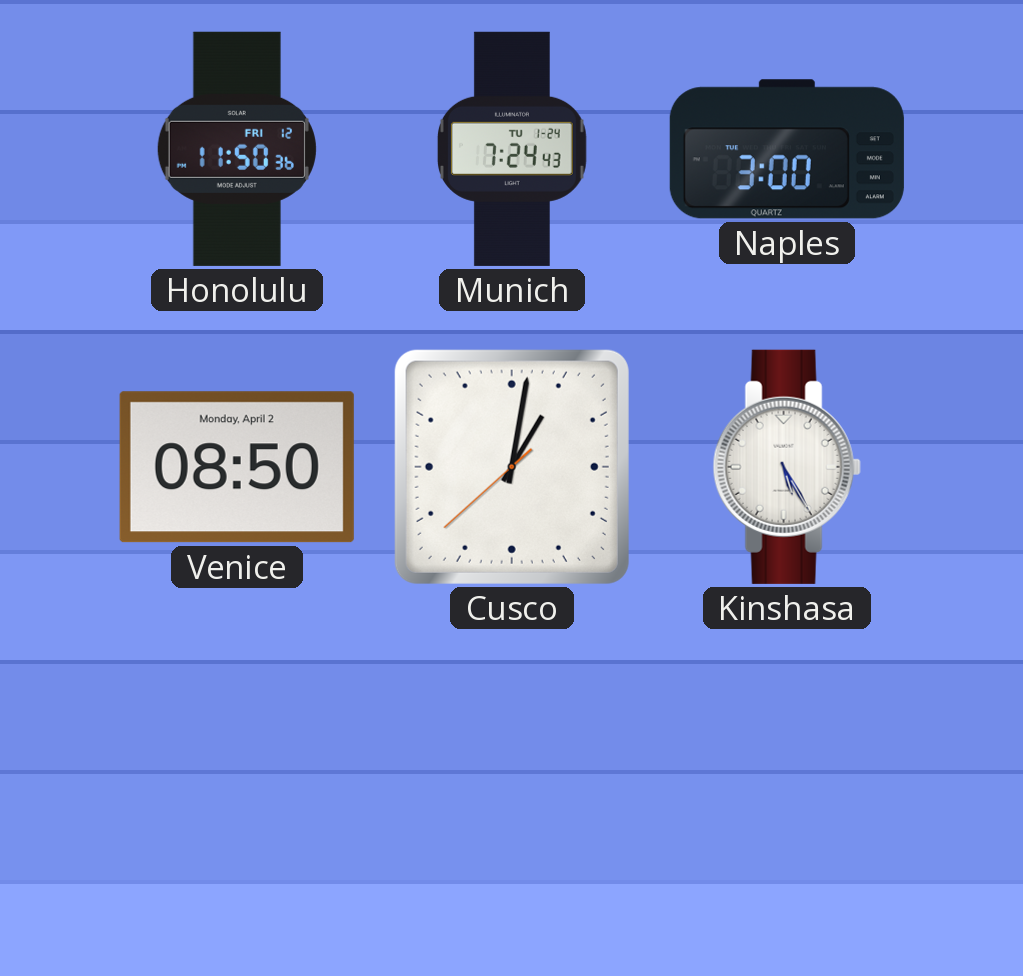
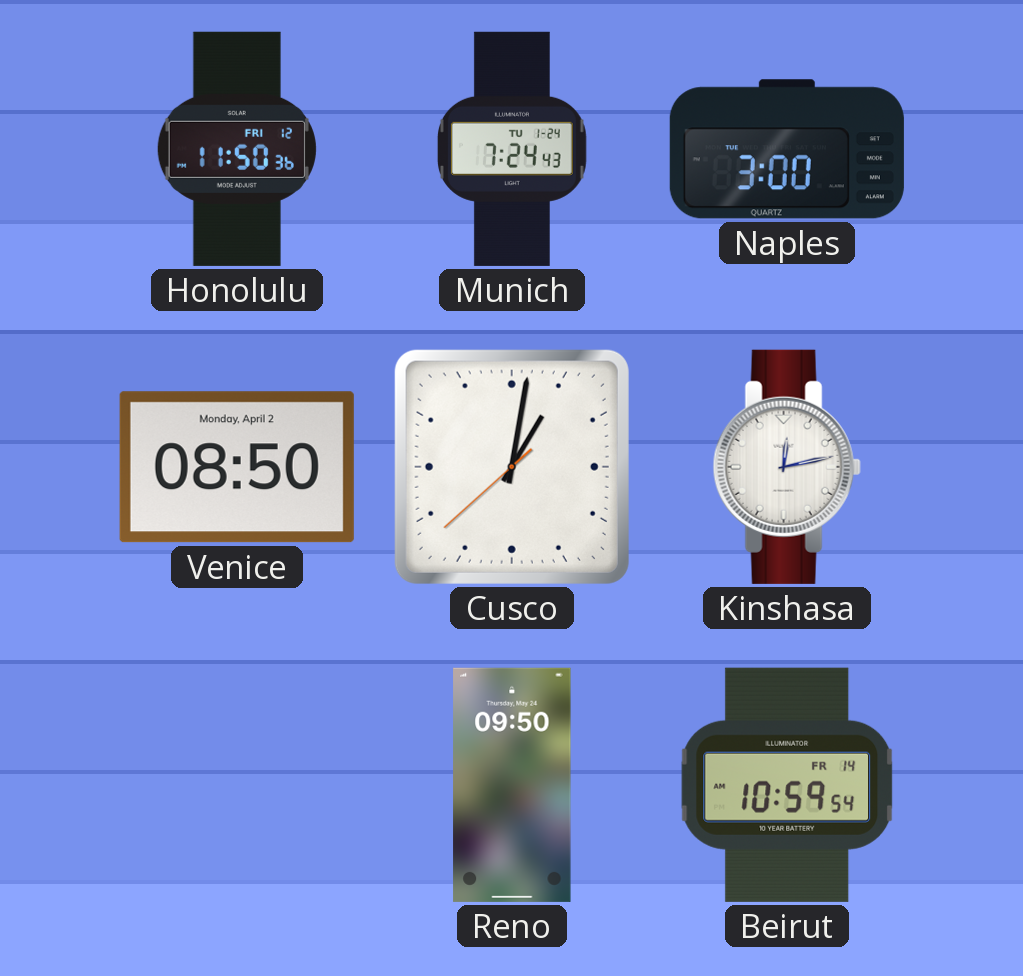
Kinshasa: 5:25 -> 12:13 (787, 467)
Reno: none -> 09:50 (512, 785)
Beirut: none -> 10:59 (787, 785)
